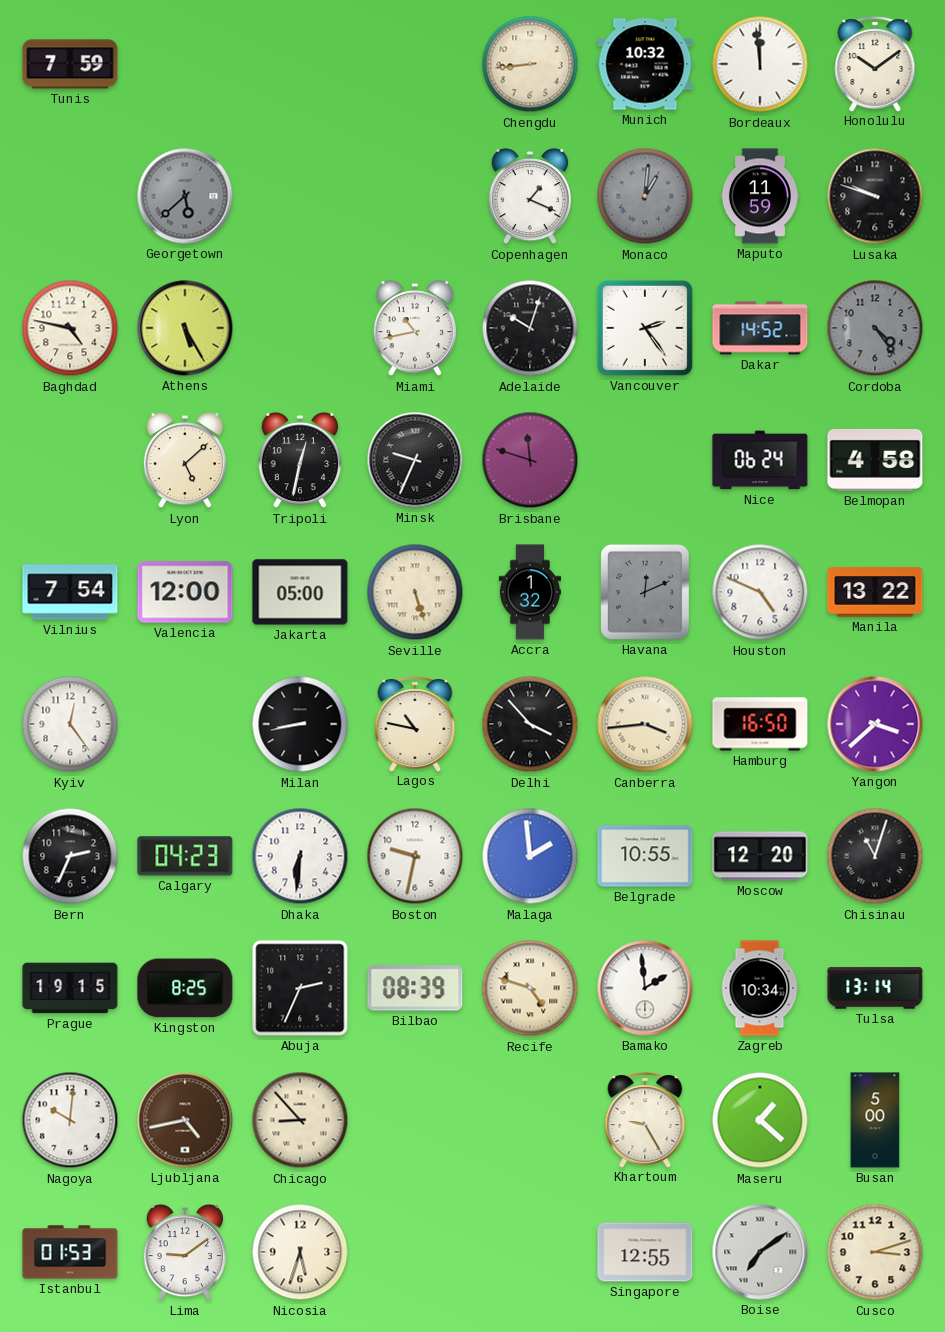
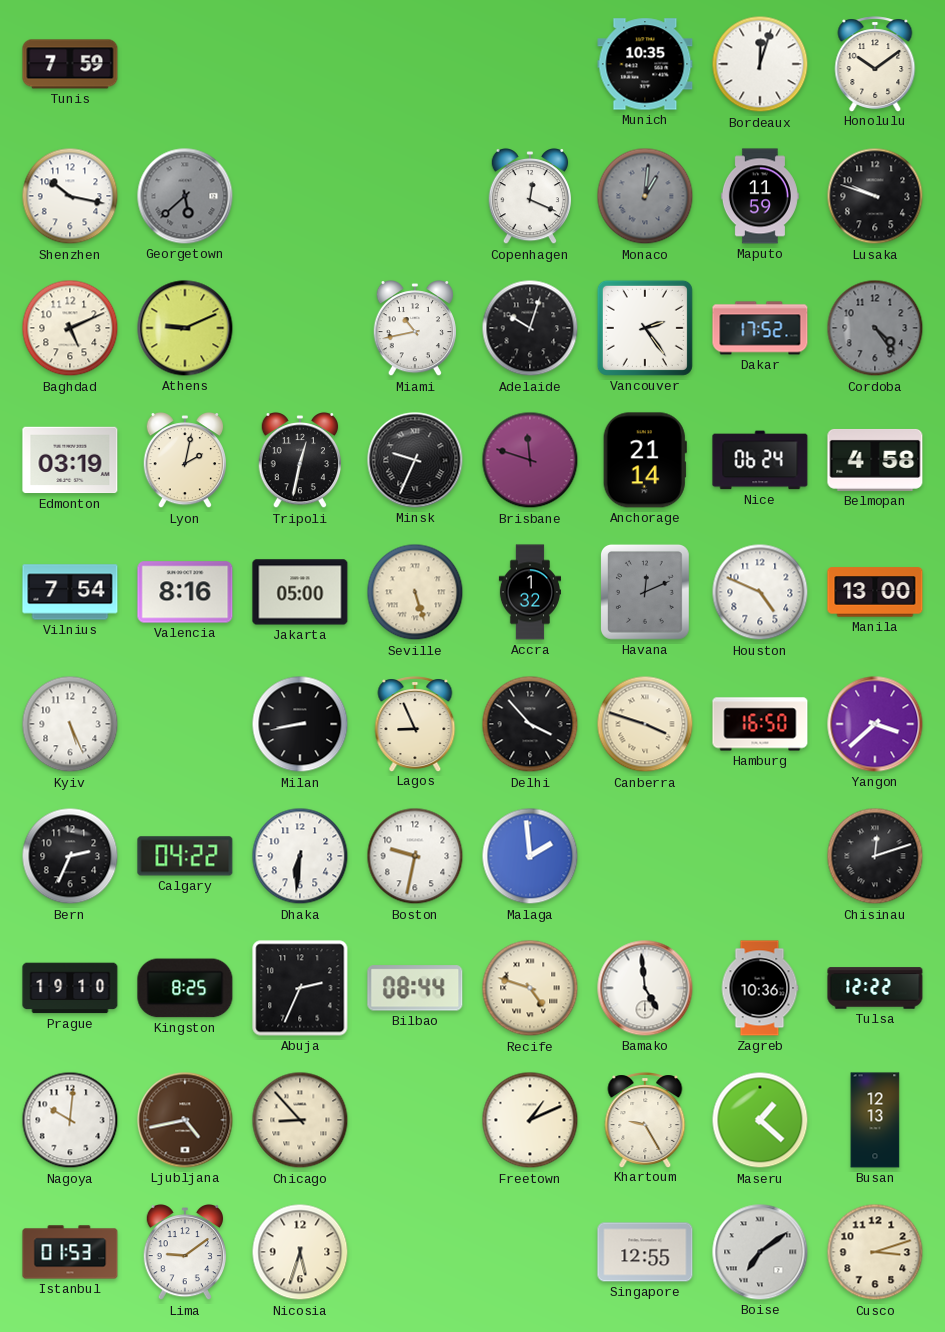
Chengdu: 8:44 -> none (530, 64)
Munich: 10:32 -> 10:35 (645, 64)
Bordeaux: 11:59 -> 12:03 (760, 64)
Shenzhen: none -> 10:17 (70, 196)
Copenhagen: 1:19 -> 12:19 (529, 196)
Baghdad: 4:47 -> 5:11 (70, 328)
Athens: 5:25 -> 9:11 (185, 328)
Dakar: 14:52 -> 17:52 (760, 328)
Edmonton: none -> 03:19 (70, 460)
Lyon: 5:08 -> 2:02 (184, 460)
Anchorage: none -> 21:14 (645, 460)
Valencia: 12:00 -> 8:16 (185, 592)
Manila: 13:22 -> 13:00 (875, 592)
Kyiv: 12:24 -> 5:26 (70, 724)
Lagos: 10:47 -> 8:56 (415, 724)
Canberra: 3:44 -> 3:48 (645, 724)
Calgary: 04:23 -> 04:22 (185, 856)
Belgrade: 10:55 -> none (645, 856)
Moscow: 12:20 -> none (760, 856)
Chisinau: 11:03 -> 12:12 (875, 856)
Prague: 19:15 -> 19:10 (70, 988)
Bilbao: 08:39 -> 08:44 (415, 988)
Bamako: 1:59 -> 4:59 (645, 988)
Zagreb: 10:34 -> 10:36 (760, 988)
Tulsa: 13:14 -> 12:22 (875, 988)
Freetown: none -> 1:11 (530, 1120)
Busan: 5:00 -> 12:13 (875, 1120)
